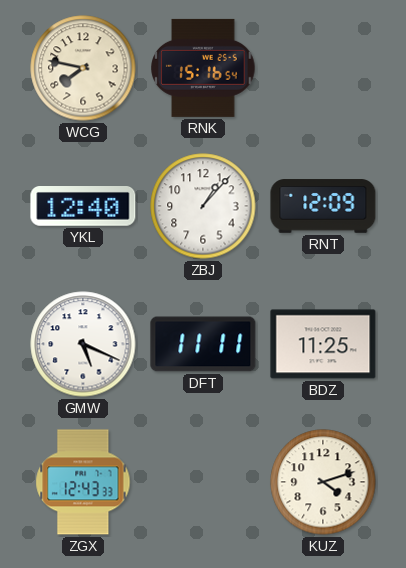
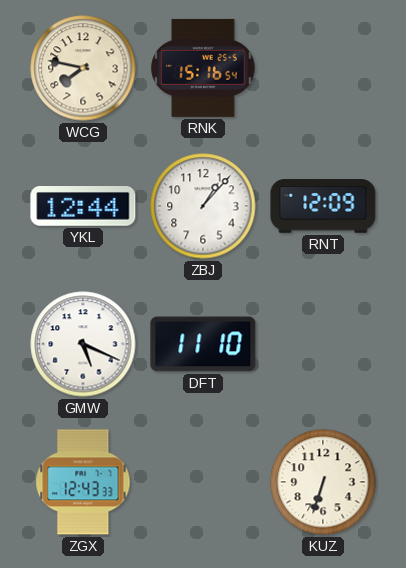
YKL: 12:40 -> 12:44 (83, 206)
DFT: 11:11 -> 11:10 (203, 344)
BDZ: 11:25 -> none (323, 344)
KUZ: 4:12 -> 6:33 (323, 482)
